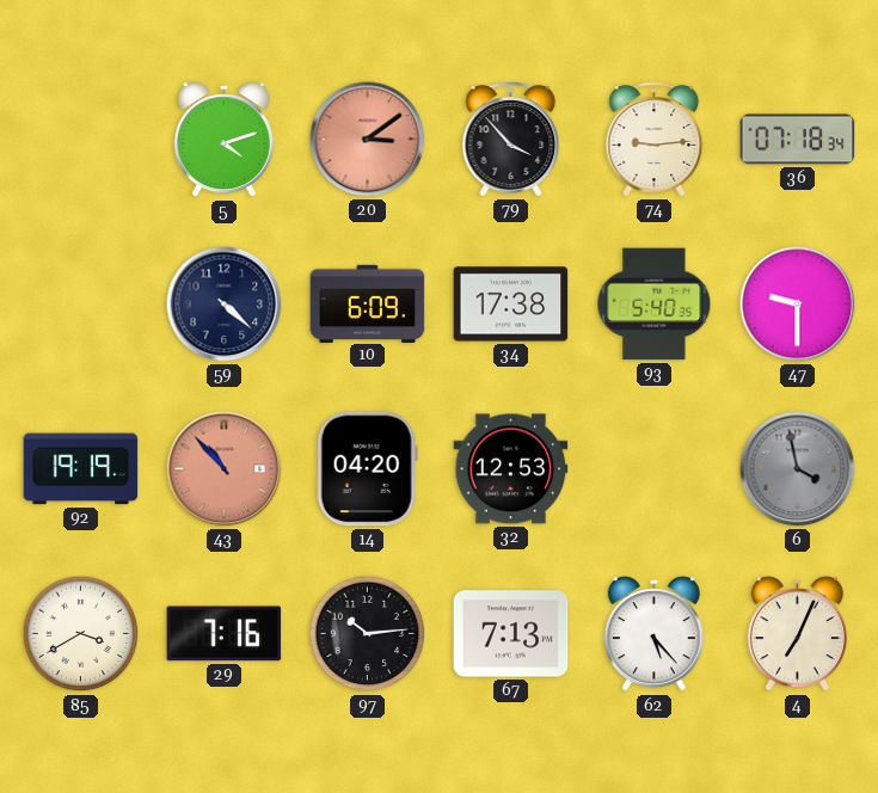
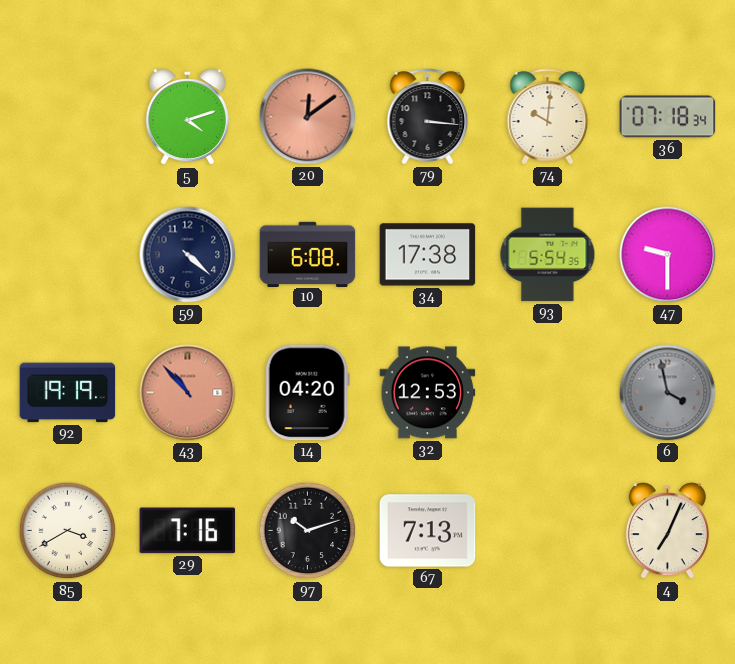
20: 3:09 -> 12:09 (308, 117)
79: 3:53 -> 3:16 (428, 117)
74: 9:14 -> 10:01 (548, 117)
10: 6:09 -> 6:08 (308, 254)
93: 5:40 -> 5:54 (548, 255)
97: 10:14 -> 10:12 (308, 531)
62: 5:23 -> none (653, 634)
